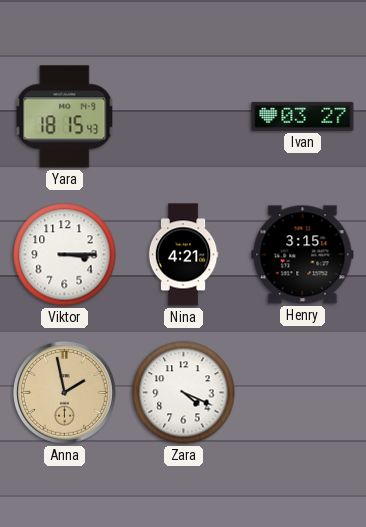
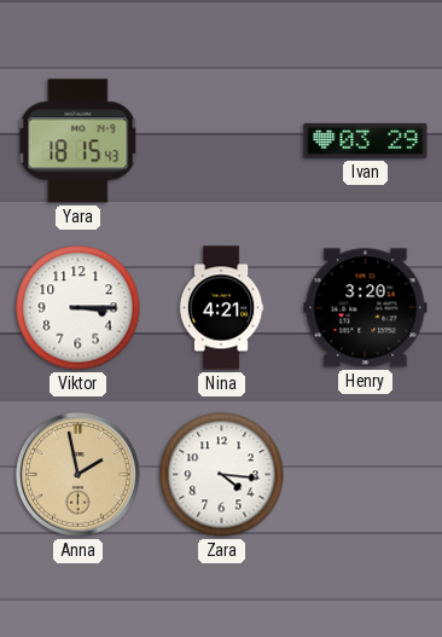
Ivan: 03:27 -> 03:29 (366, 140)
Henry: 3:15 -> 3:20 (366, 308)
Zara: 4:19 -> 4:16 (222, 475)
